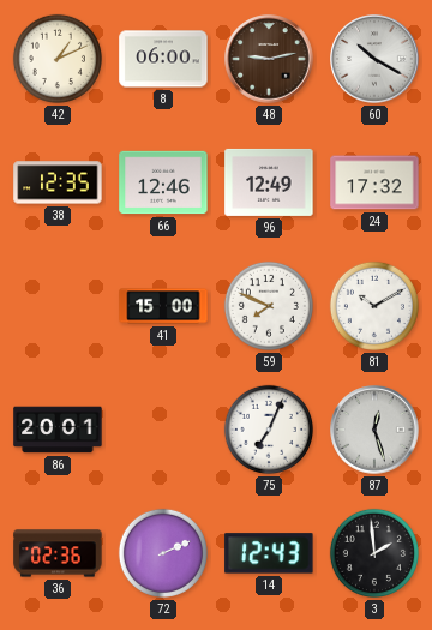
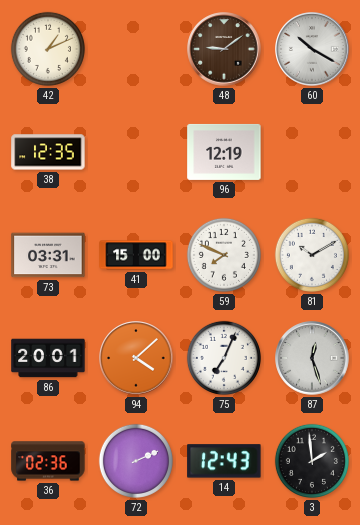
8: 06:00 -> none (163, 59)
48: 9:13 -> 9:09 (224, 49)
66: 12:46 -> none (163, 182)
96: 12:49 -> 12:19 (224, 152)
24: 17:32 -> none (374, 182)
73: none -> 03:31 (48, 255)
94: none -> 4:08 (136, 358)
